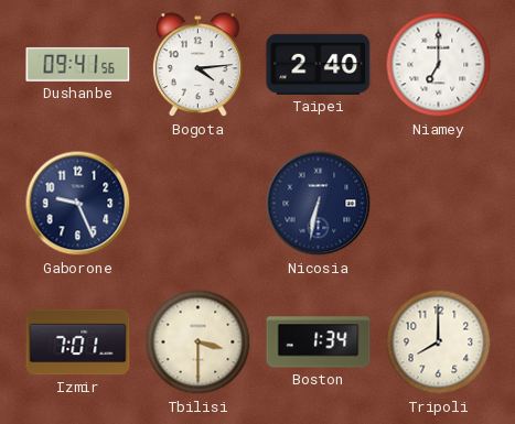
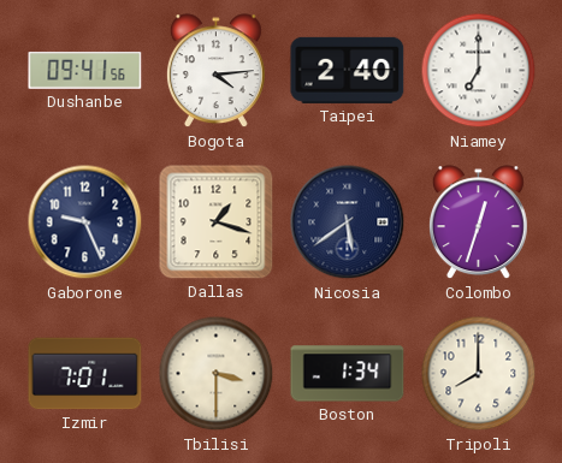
Dallas: none -> 1:18 (217, 222)
Nicosia: 6:32 -> 5:39 (348, 222)
Colombo: none -> 12:33 (478, 222)
